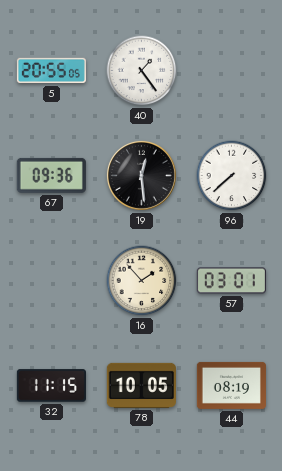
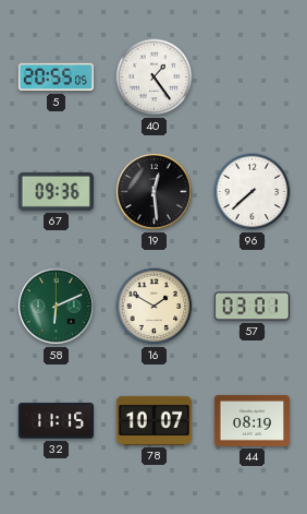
58: none -> 6:11 (56, 306)
16: 1:53 -> 1:50 (155, 307)
78: 10:05 -> 10:07 (153, 420)
